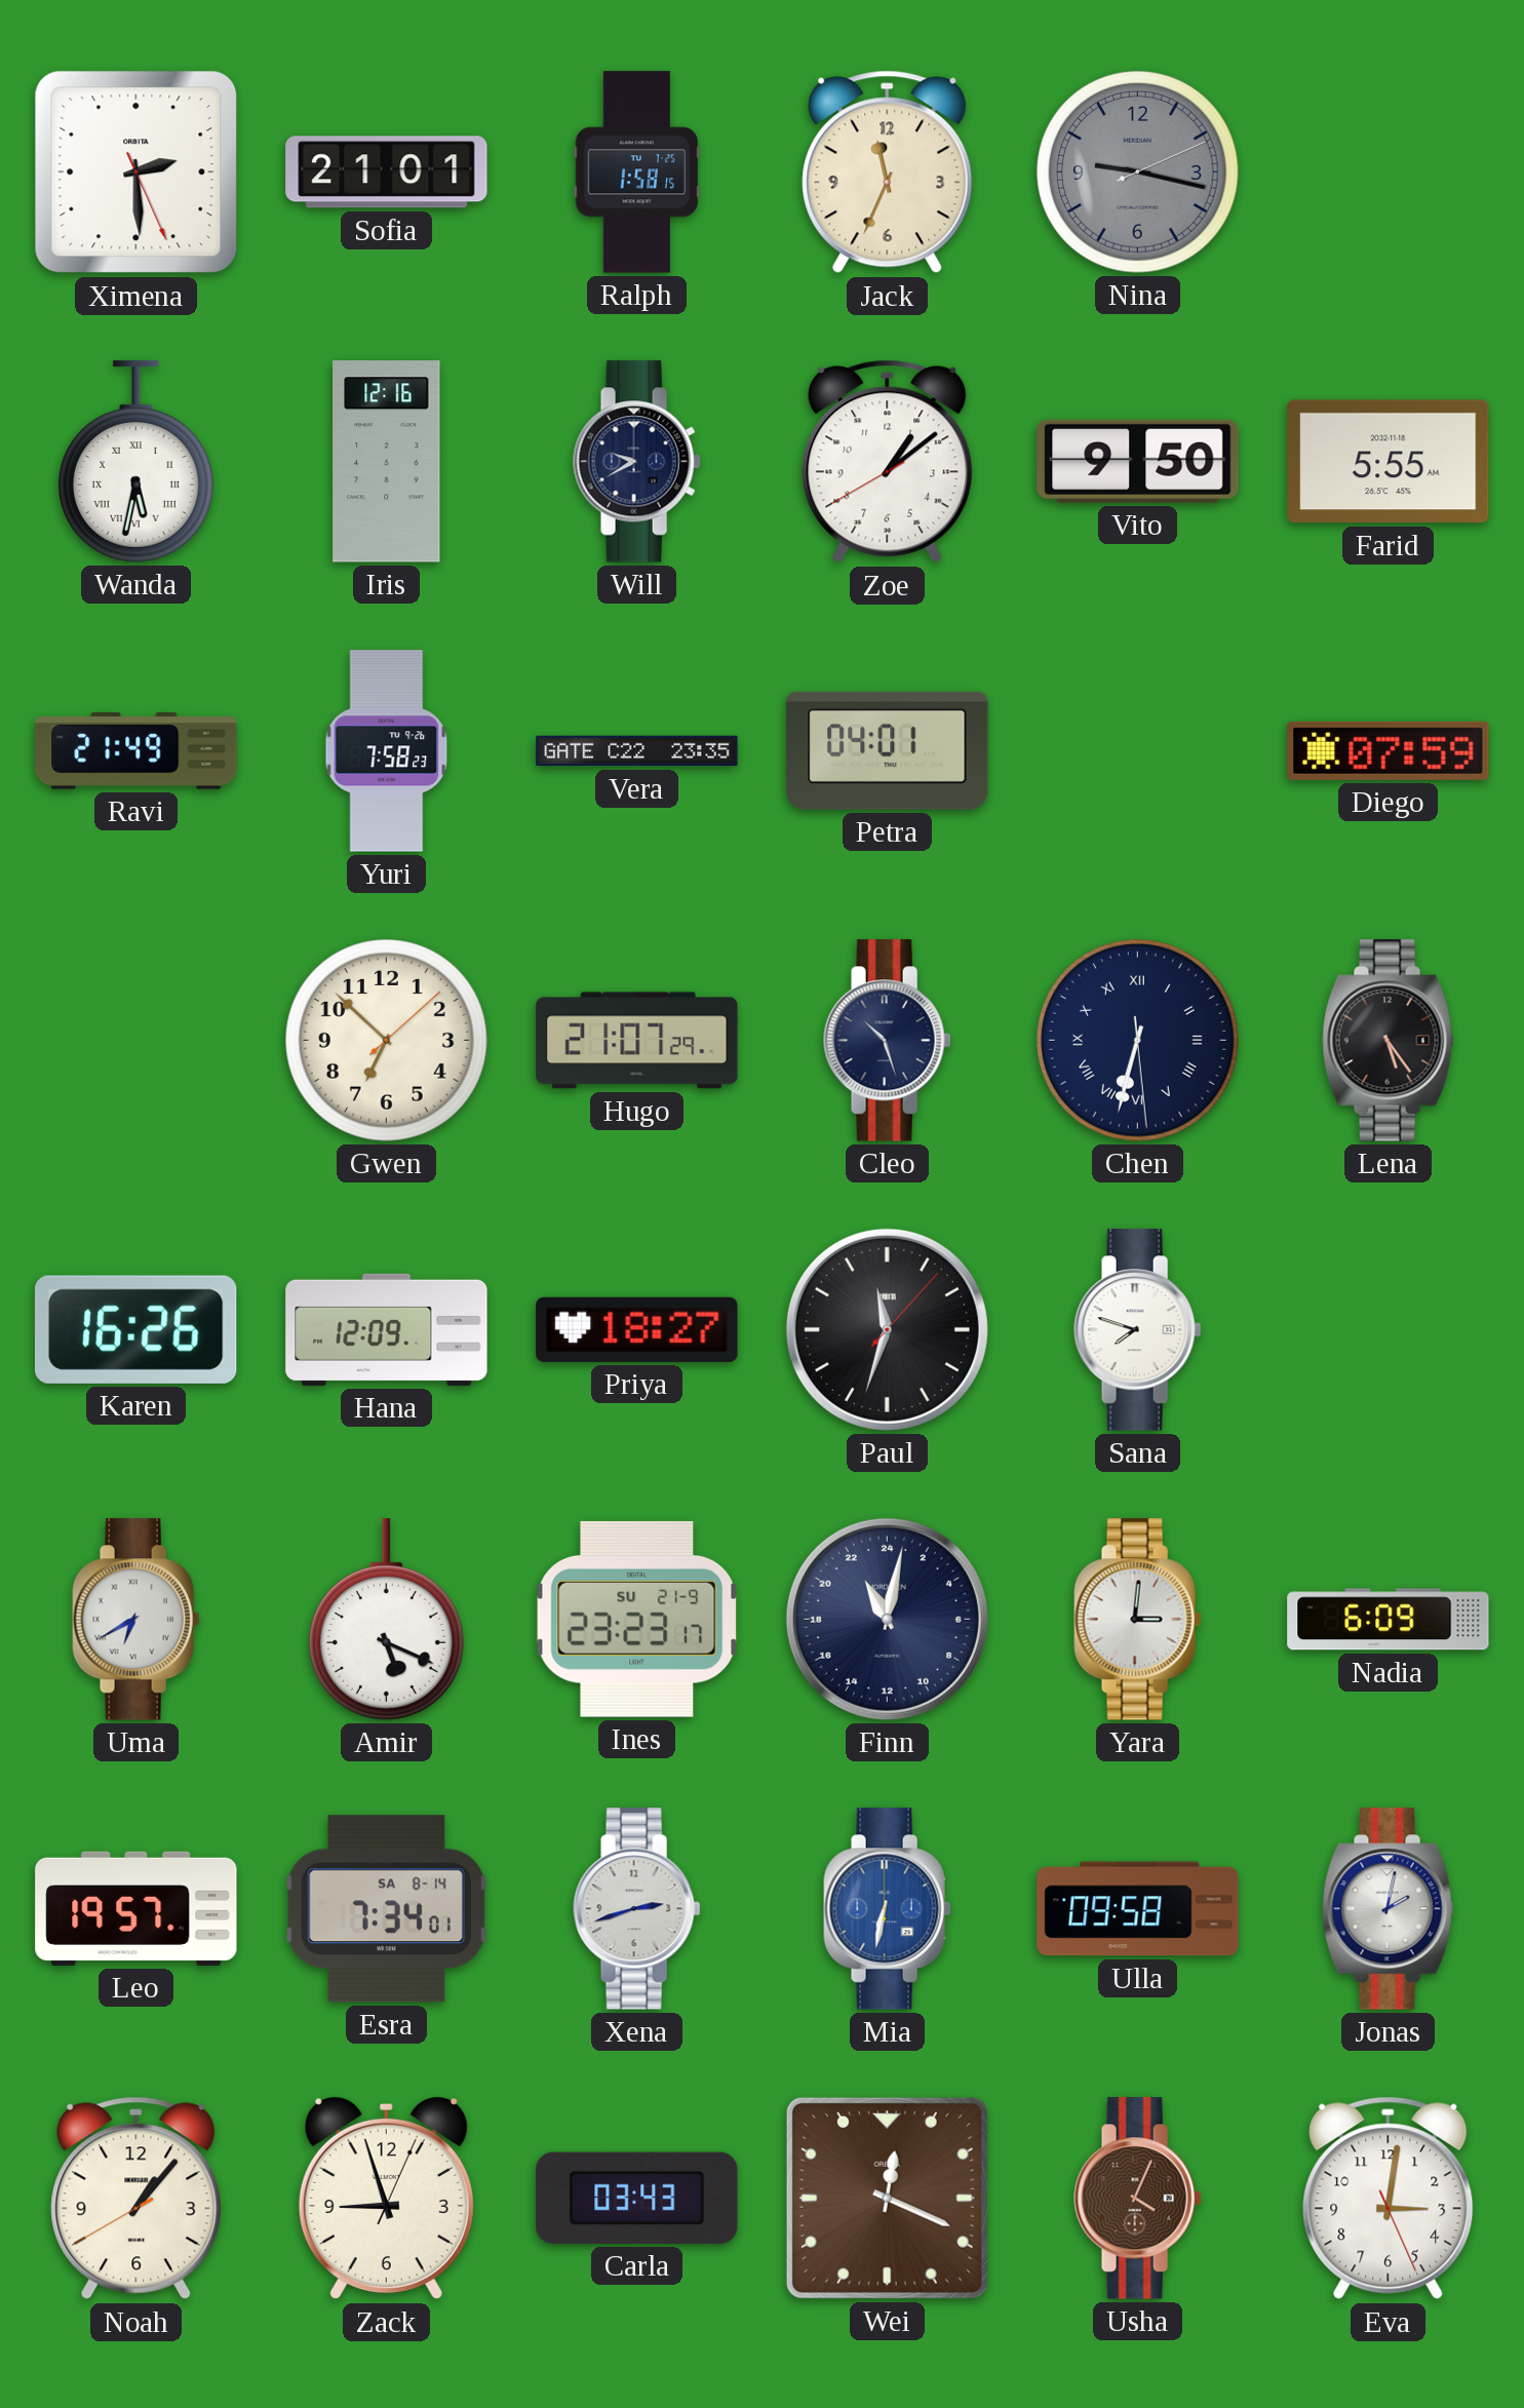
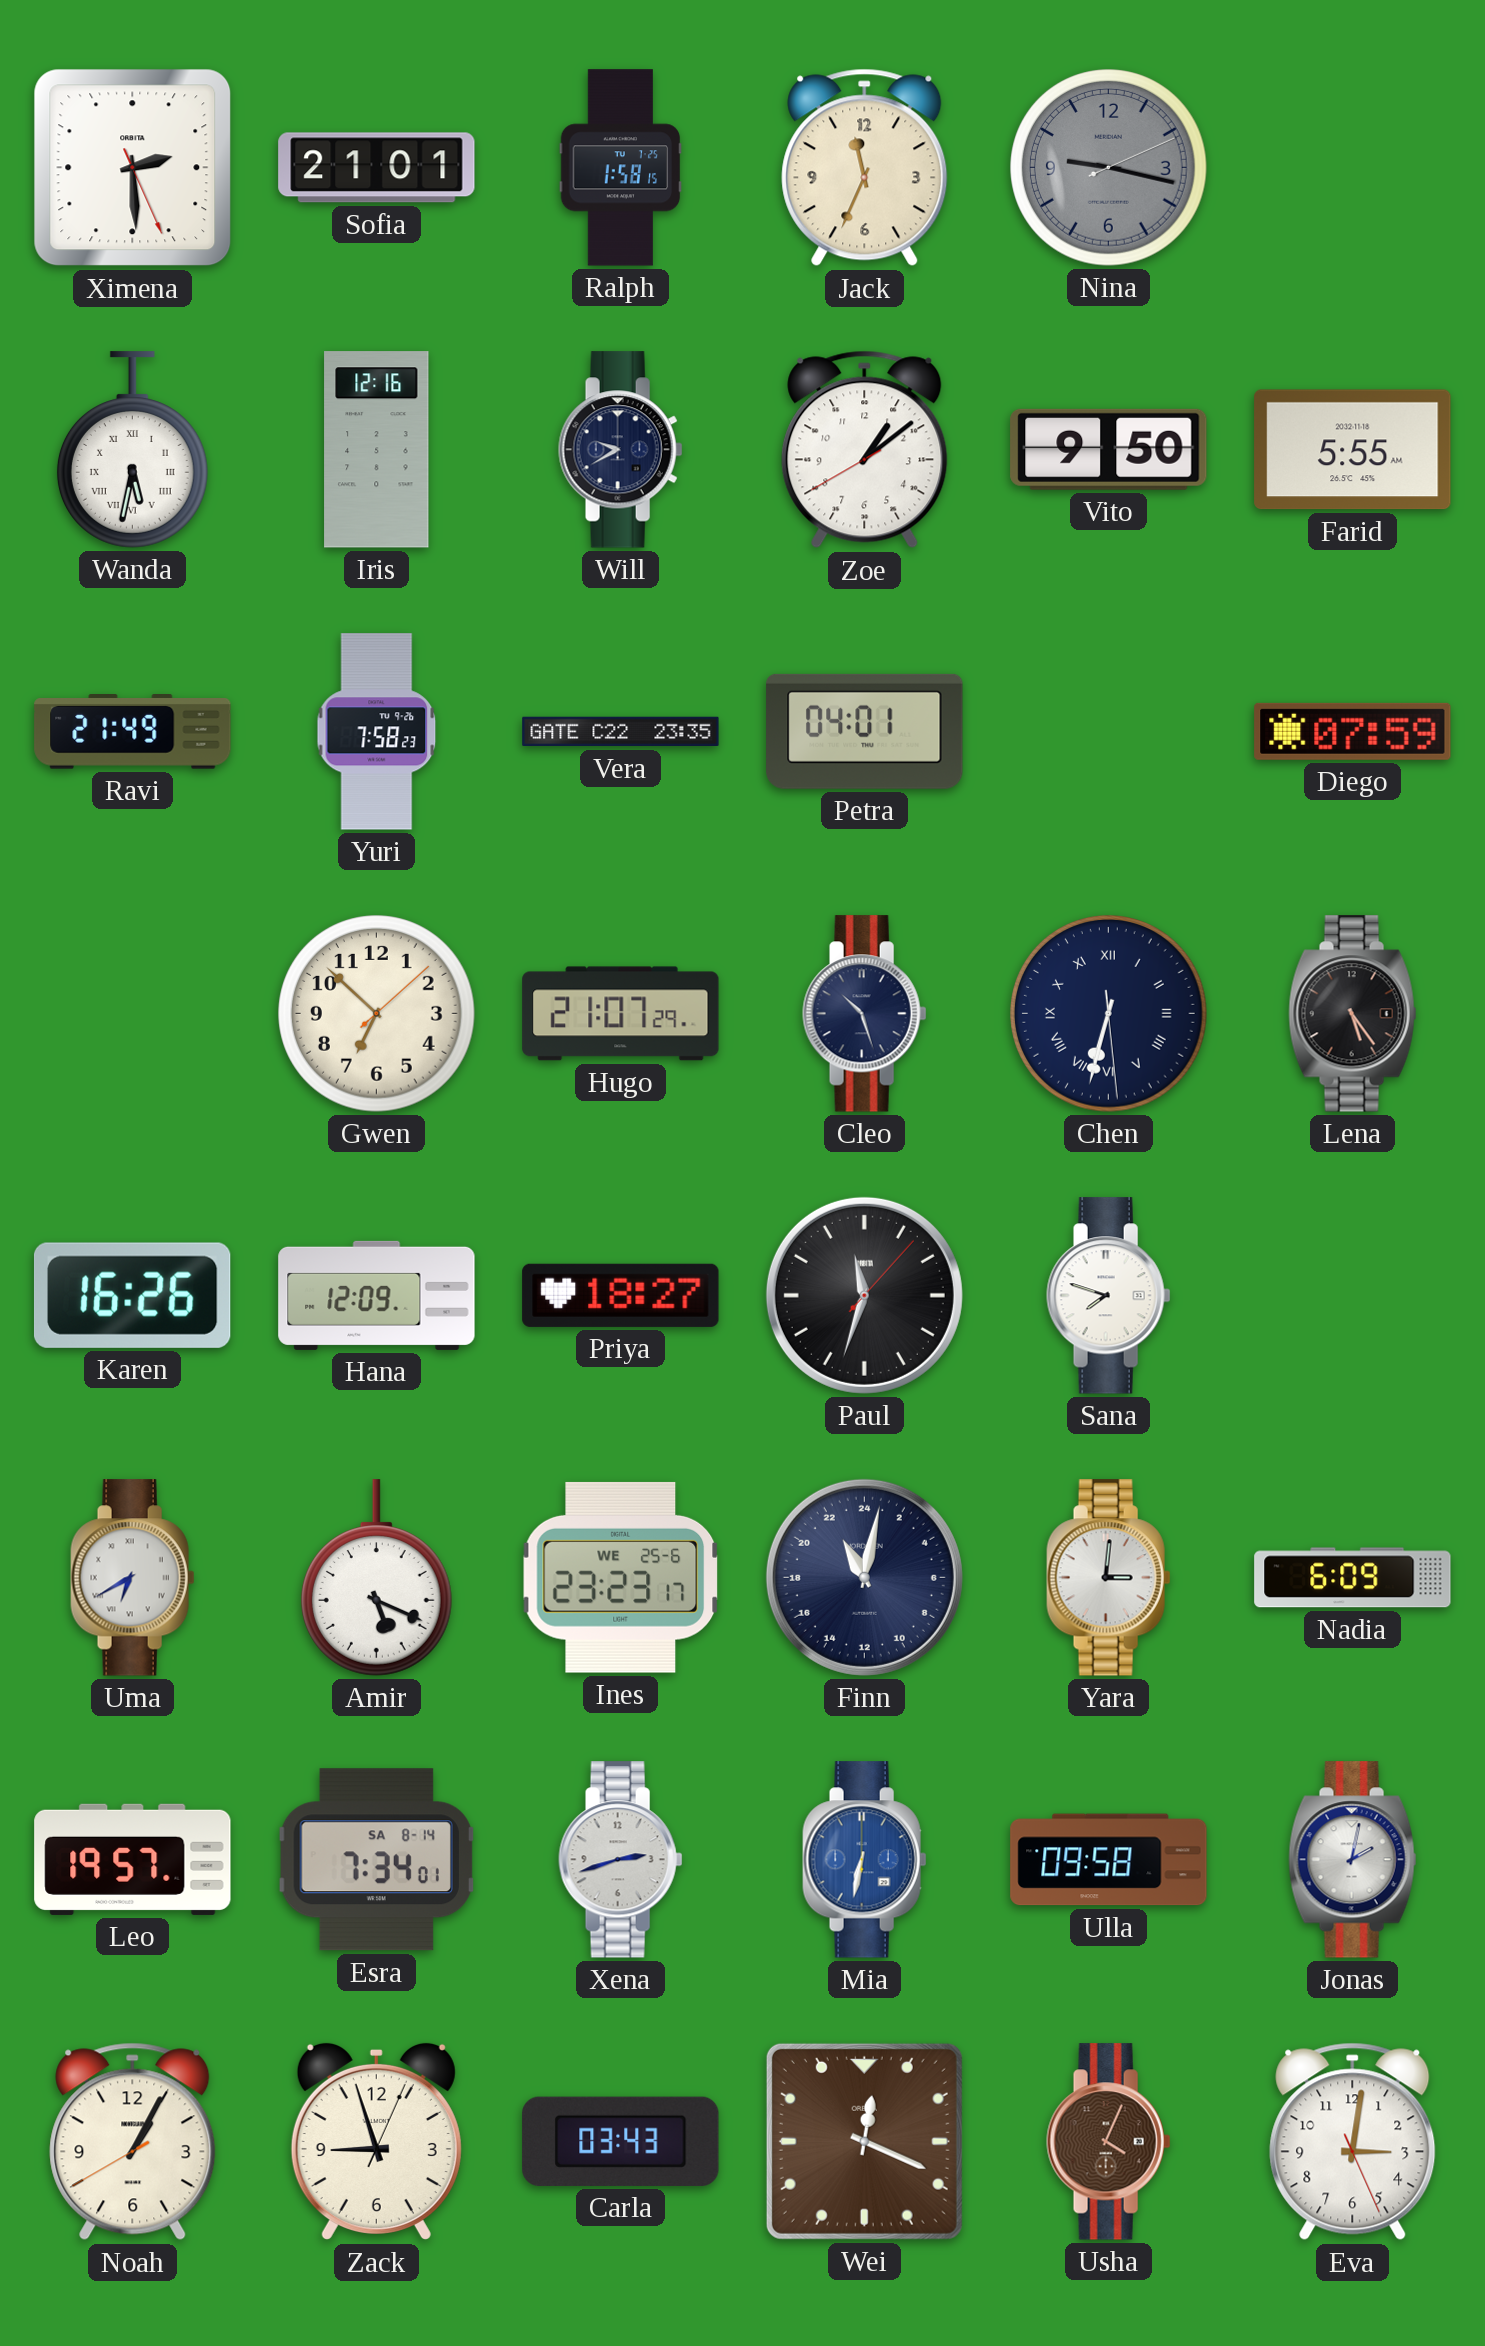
Ines date: SU 21-9 -> WE 25-6 (621, 1577)
Noah: 1:06 -> 1:04 (133, 2142)
